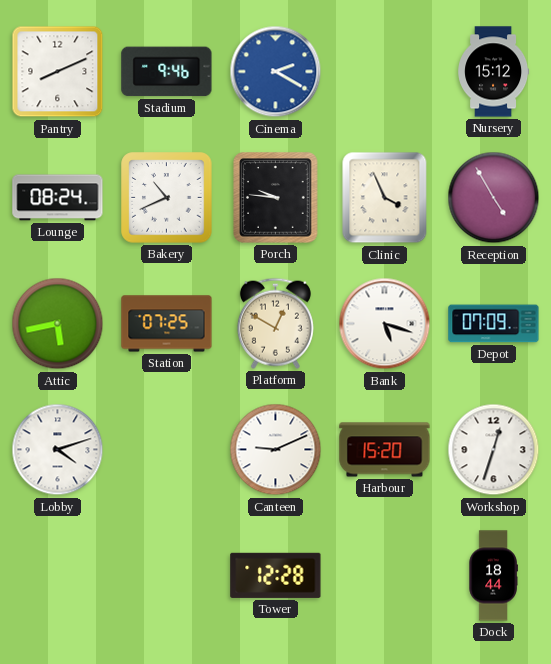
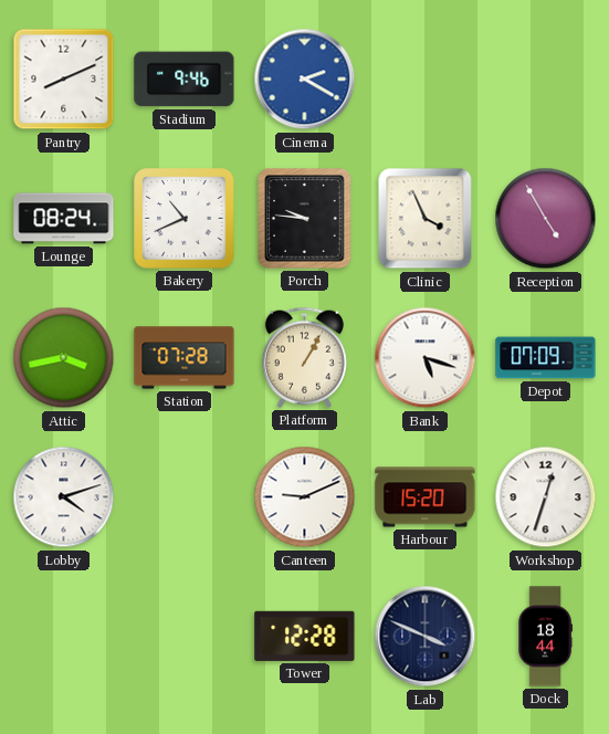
Nursery: 15:12 -> none (494, 72)
Attic: 5:43 -> 3:43 (64, 358)
Station: 07:25 -> 07:28 (185, 358)
Platform: 12:50 -> 1:05 (304, 357)
Lab: none -> 3:49 (426, 637)
